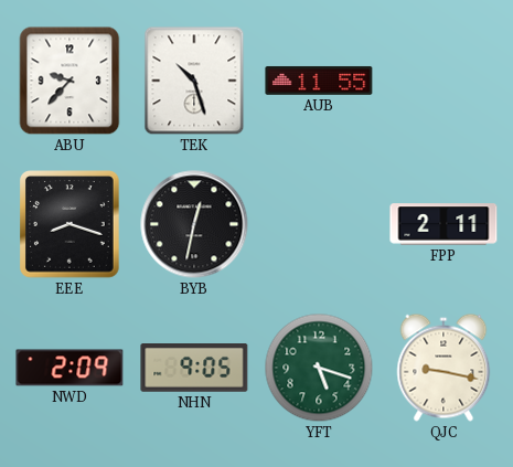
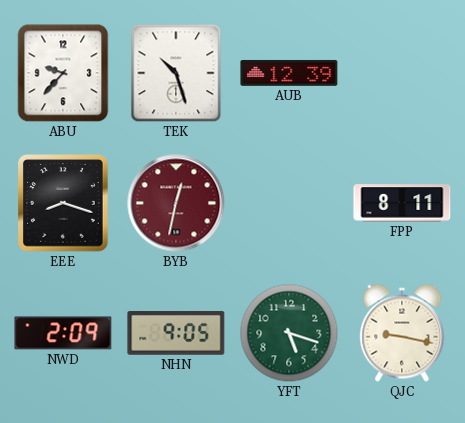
AUB: 11:55 -> 12:39 (289, 73)
BYB dial: black -> burgundy (176, 203)
FPP: 2:11 -> 8:11 (402, 203)
